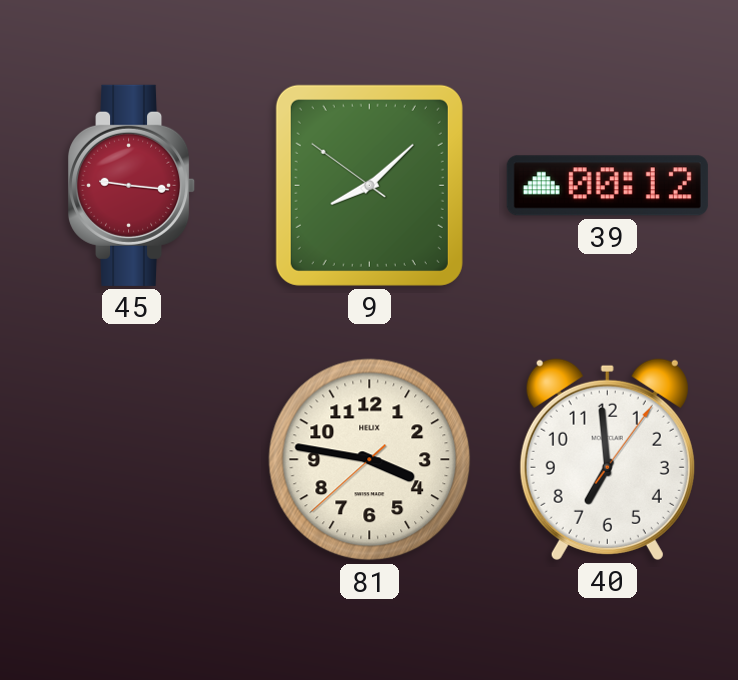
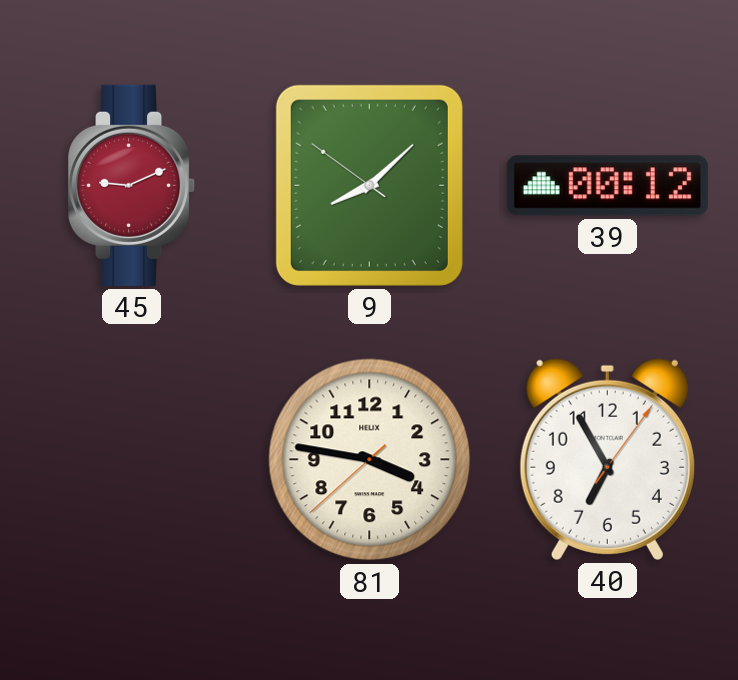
45: 9:16 -> 9:11 (132, 185)
40: 6:59 -> 6:55 (607, 459)
